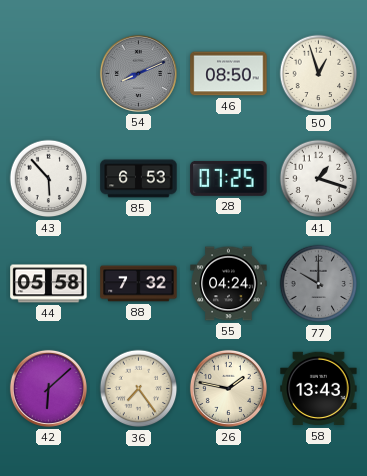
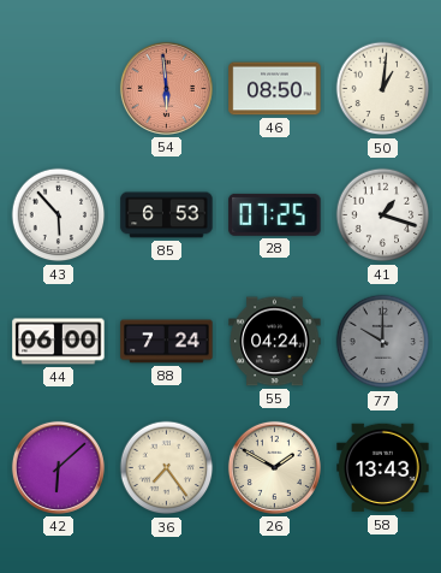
54: 8:11 -> 5:59 (166, 88)
54 dial: grey -> salmon (166, 88)
50: 12:57 -> 1:01 (383, 89)
44: 05:58 -> 06:00 (59, 342)
88: 7:32 -> 7:24 (167, 342)
26: 1:47 -> 1:50 (274, 467)
